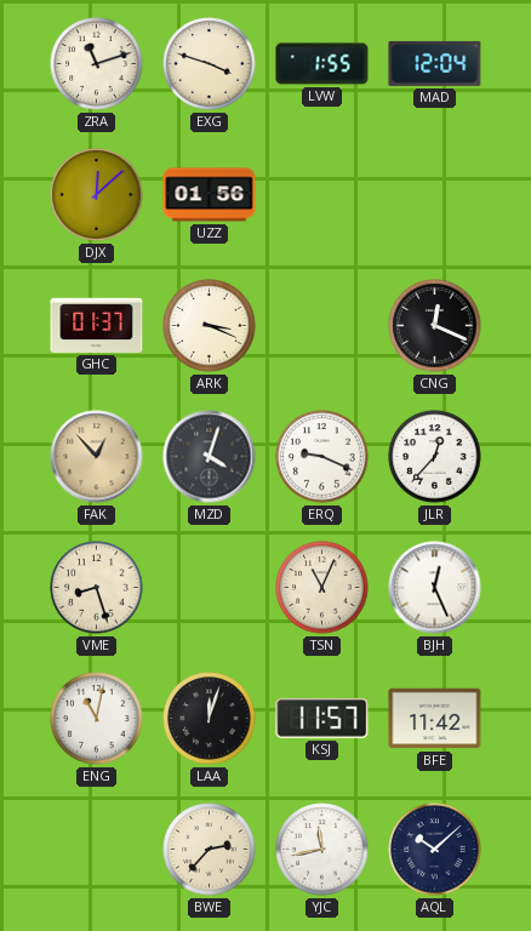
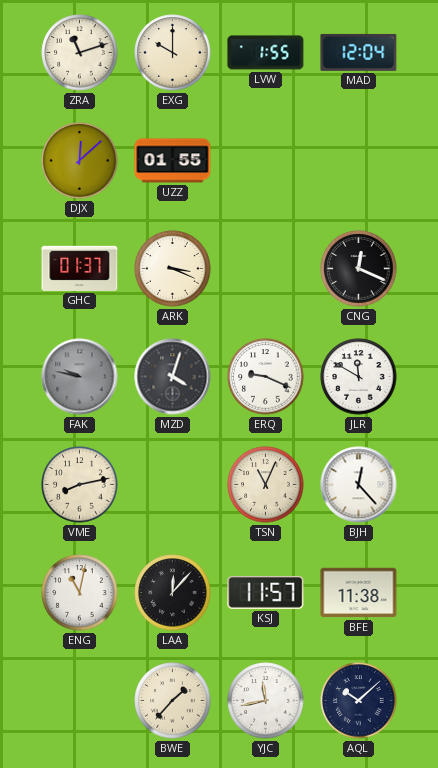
EXG: 3:48 -> 10:00 (173, 53)
UZZ: 01:56 -> 01:55 (173, 161)
FAK: 12:53 -> 9:47 (80, 377)
FAK dial: champagne -> grey (80, 377)
JLR: 12:37 -> 11:50 (359, 377)
VME: 8:27 -> 8:13 (80, 485)
BJH: 12:26 -> 12:23 (359, 485)
LAA: 12:03 -> 12:07 (173, 593)
BFE: 11:42 -> 11:38 (359, 593)
BWE: 2:37 -> 1:37 (173, 701)
